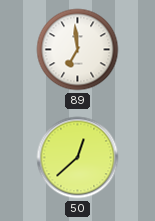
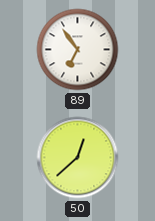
89: 6:59 -> 6:54 (78, 50)
